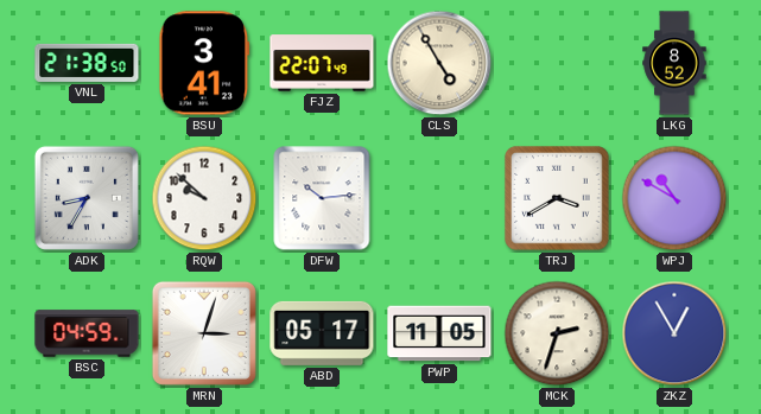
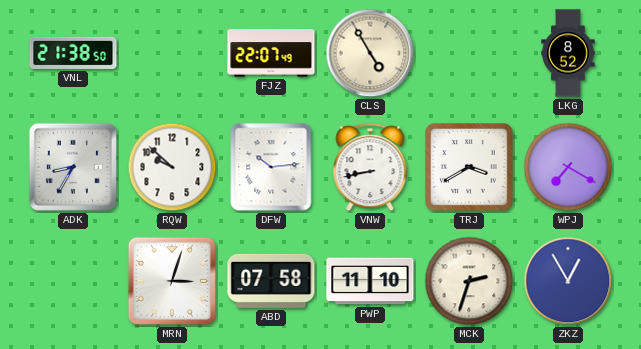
BSU: 3:41 -> none (204, 63)
VNW: none -> 8:43 (370, 168)
WPJ: 10:50 -> 7:20 (568, 167)
BSC: 04:59 -> none (87, 333)
ABD: 05:17 -> 07:58 (271, 281)
PWP: 11:05 -> 11:10 (370, 281)
